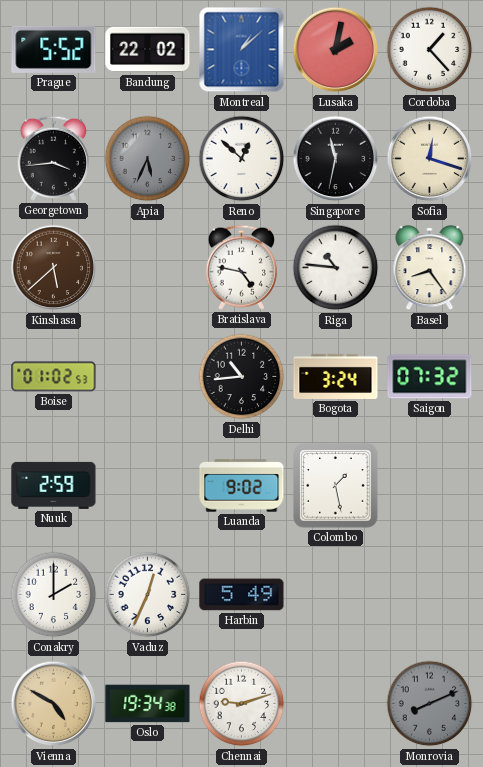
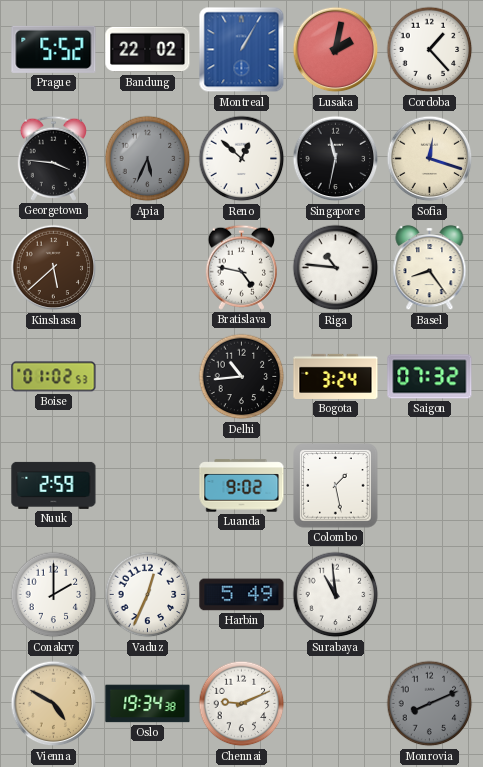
Montreal: 1:08 -> 1:05 (242, 50)
Georgetown: 3:44 -> 3:46 (53, 158)
Surabaya: none -> 10:59 (336, 595)
Chennai: 9:12 -> 9:11 (242, 704)
